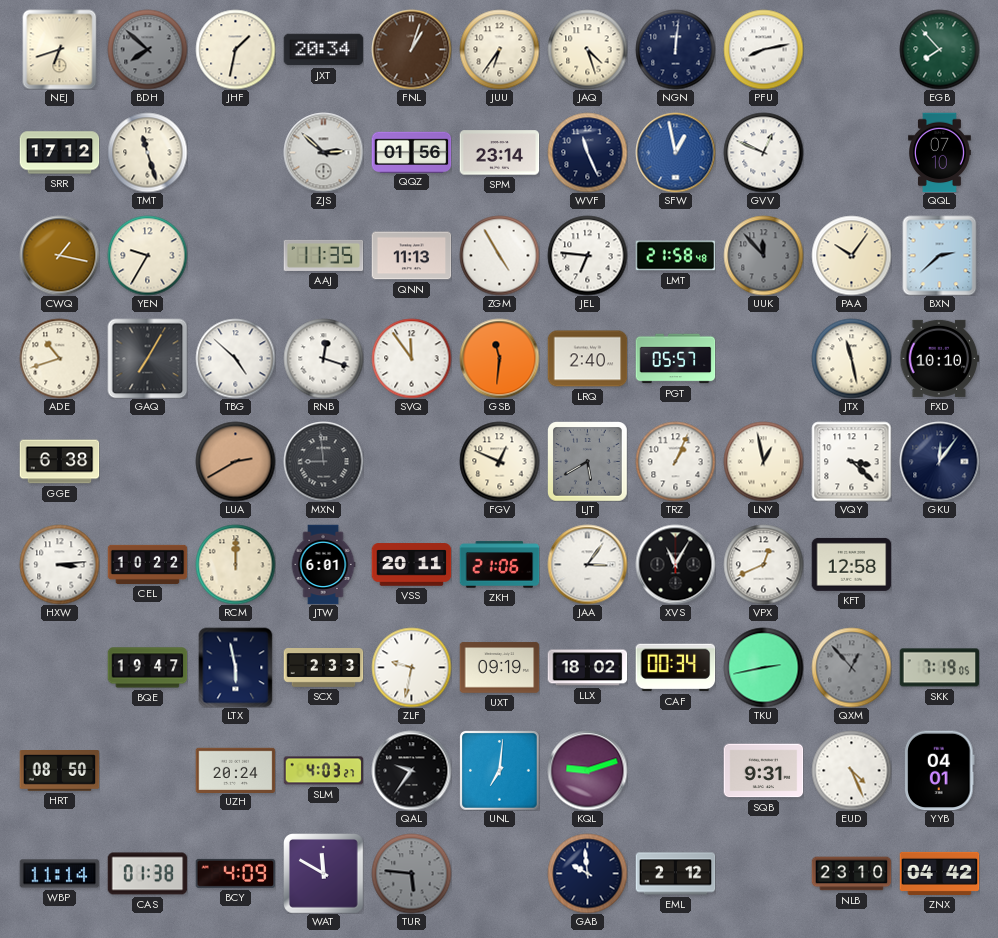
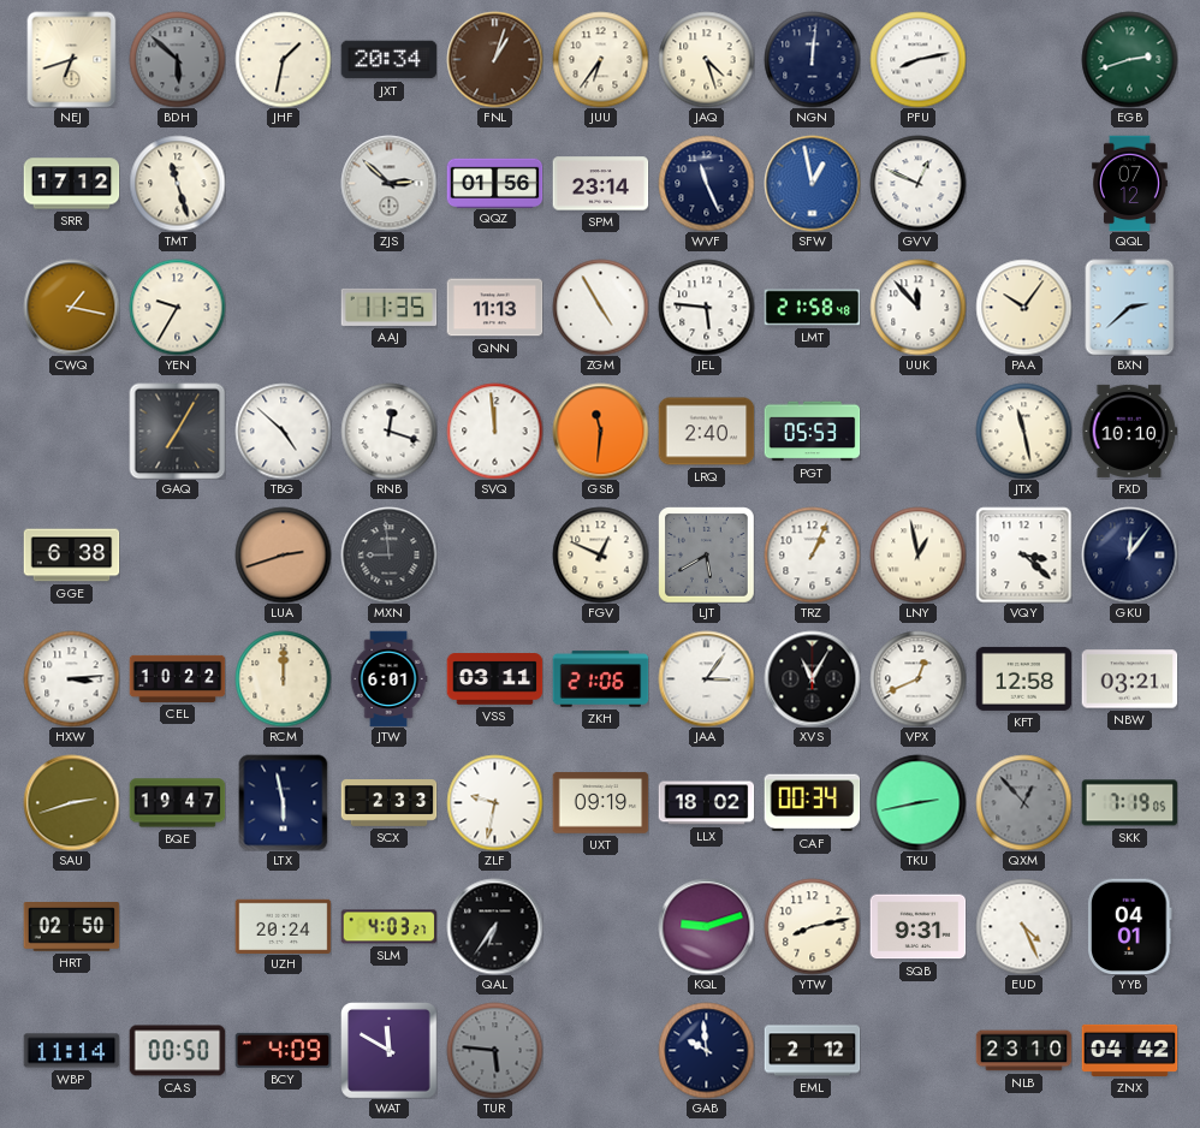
BDH: 7:52 -> 5:52 (177, 59)
EGB: 7:53 -> 2:42 (1129, 59)
QQL: 07:10 -> 07:12 (1130, 183)
JEL: 6:46 -> 5:46 (706, 307)
UUK dial: grey -> white (917, 307)
ADE: 10:42 -> none (59, 358)
SVQ: 11:54 -> 11:59 (494, 431)
PGT: 05:57 -> 05:53 (812, 432)
LUA: 2:40 -> 2:42 (283, 554)
VSS: 20:11 -> 03:11 (494, 679)
NBW: none -> 03:21 (1129, 679)
SAU: none -> 2:42 (71, 802)
HRT: 08:50 -> 02:50 (71, 927)
QAL: 9:36 -> 6:36 (494, 926)
UNL: 7:01 -> none (499, 770)
YTW: none -> 8:13 (812, 926)
CAS: 01:38 -> 00:50 (177, 1051)
